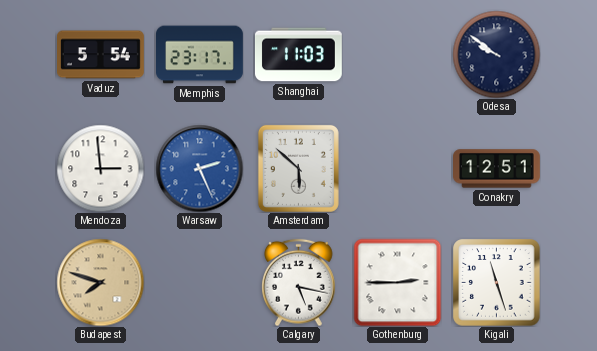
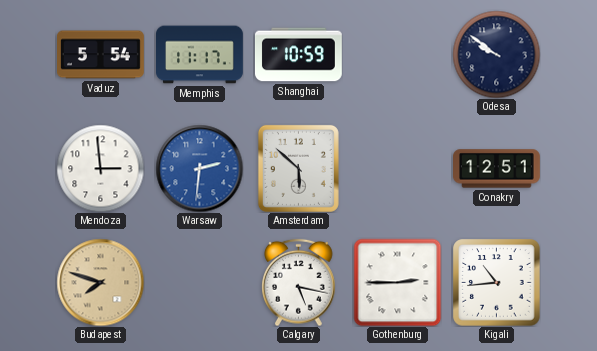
Memphis: 23:17 -> 11:17 (200, 55)
Shanghai: 11:03 -> 10:59 (299, 55)
Warsaw: 2:26 -> 2:31 (199, 168)
Kigali: 11:27 -> 10:44 (496, 282)
